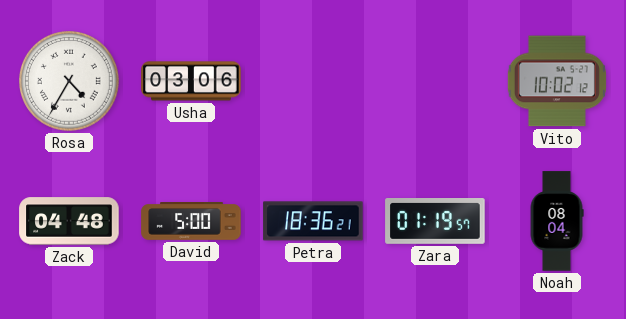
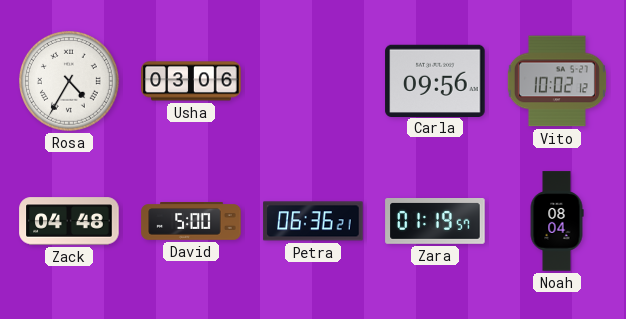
Carla: none -> 09:56 (435, 80)
Petra: 18:36 -> 06:36 (313, 221)
